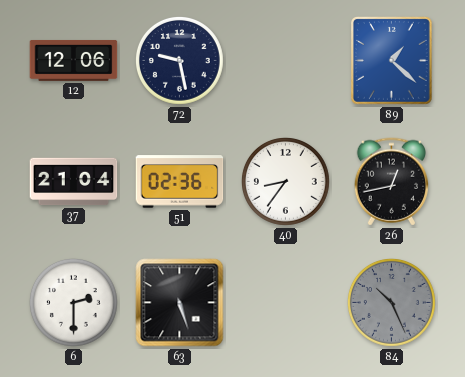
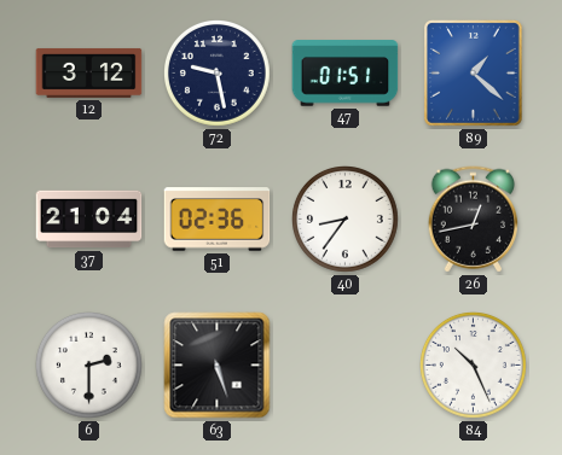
12: 12:06 -> 3:12 (89, 74)
47: none -> 01:51 (346, 74)
84 dial: grey -> white (474, 366)
